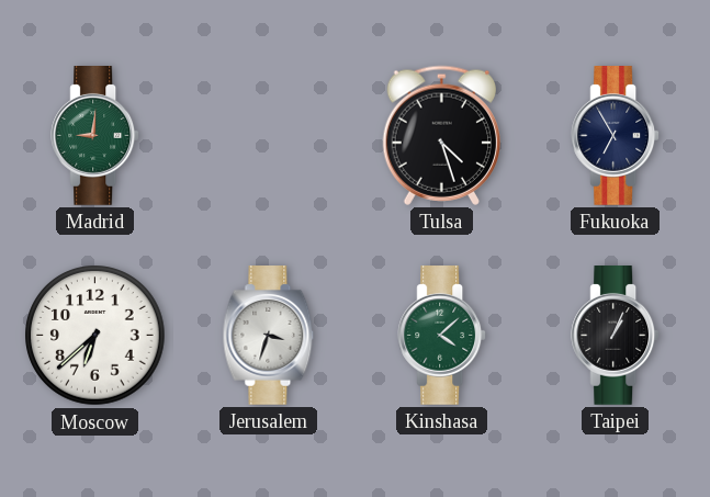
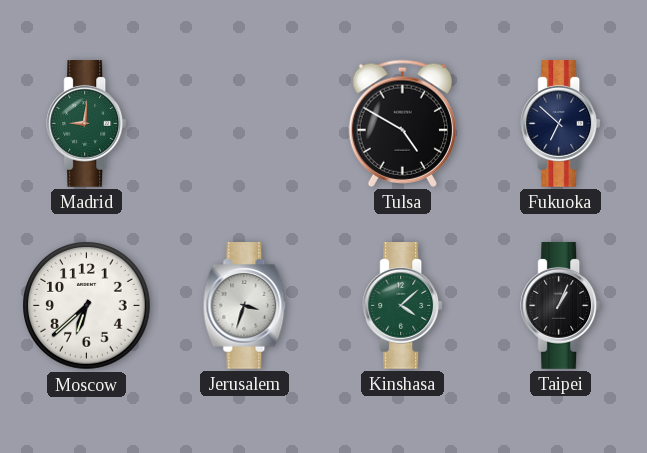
Tulsa: 4:27 -> 4:50 (402, 123)
Fukuoka: 6:55 -> 6:52 (561, 124)
